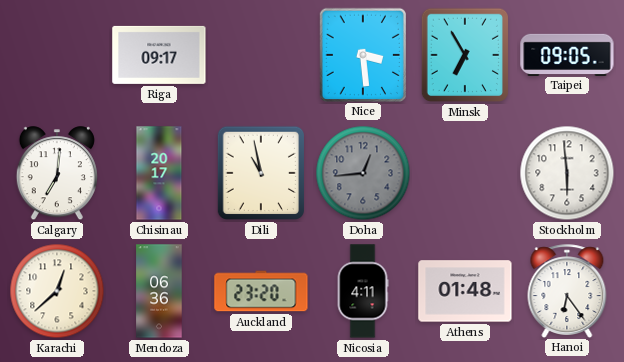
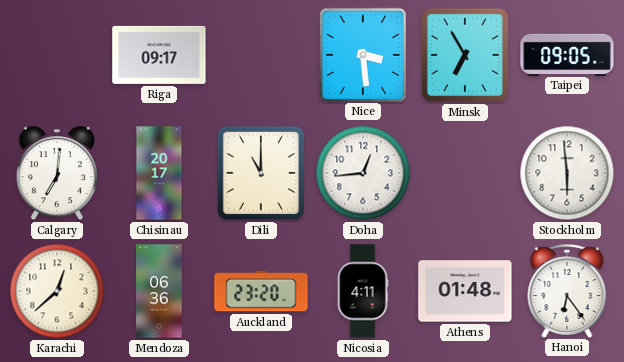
Dili: 10:58 -> 11:00 (260, 173)
Doha dial: grey -> white (363, 173)
